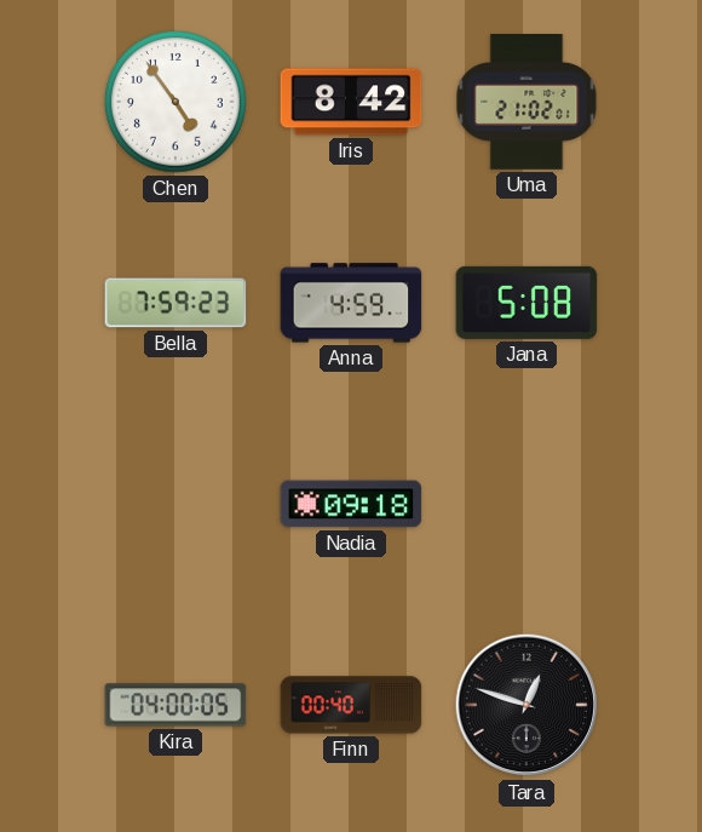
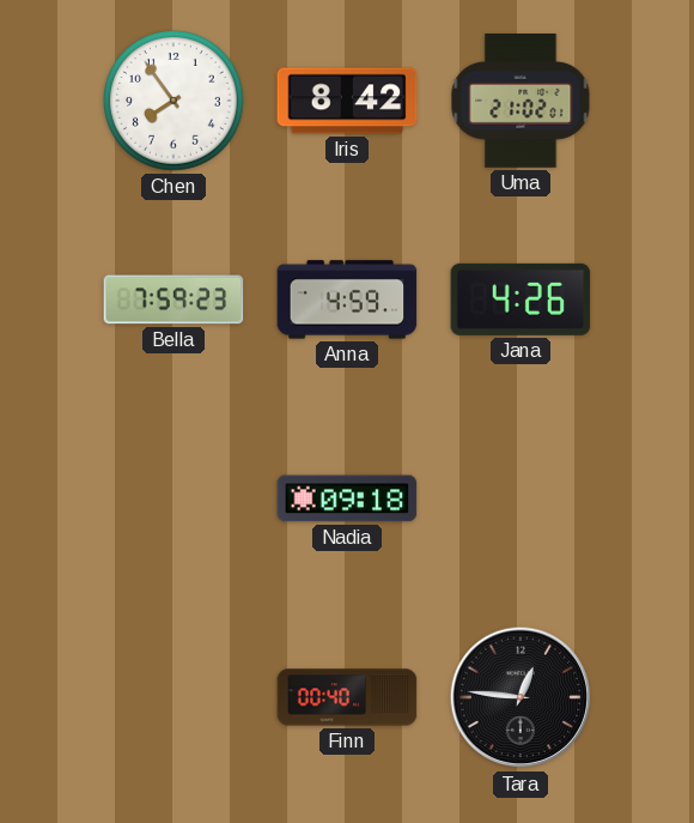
Chen: 4:54 -> 7:54 (175, 102)
Jana: 5:08 -> 4:26 (520, 299)
Kira: 04:00 -> none (175, 705)
Tara: 12:48 -> 12:46 (520, 697)
